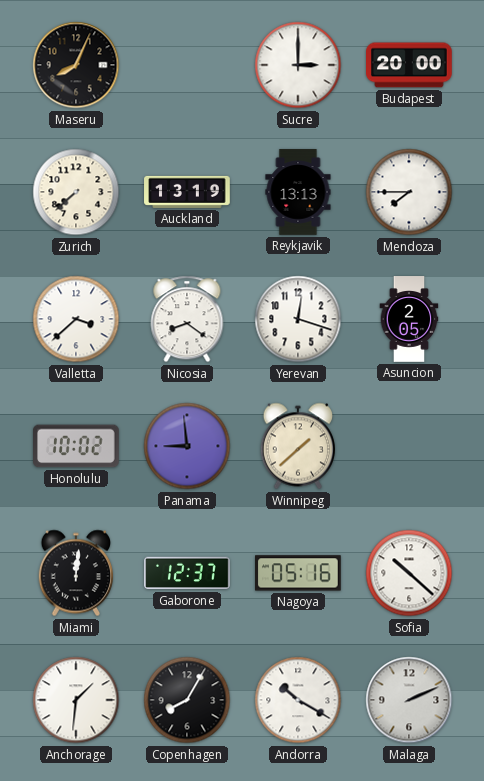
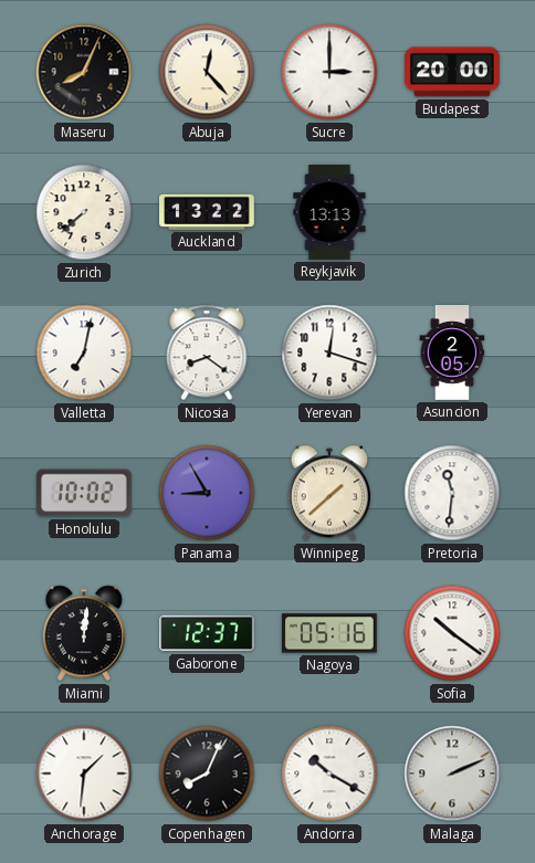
Abuja: none -> 12:23 (207, 72)
Auckland: 13:19 -> 13:22 (207, 212)
Mendoza: 7:45 -> none (409, 192)
Valletta: 3:38 -> 7:02 (84, 352)
Panama: 8:59 -> 8:55 (207, 493)
Pretoria: none -> 11:31 (452, 493)
Sofia: 10:22 -> 10:21 (452, 633)
Copenhagen: 8:05 -> 8:04 (207, 773)
